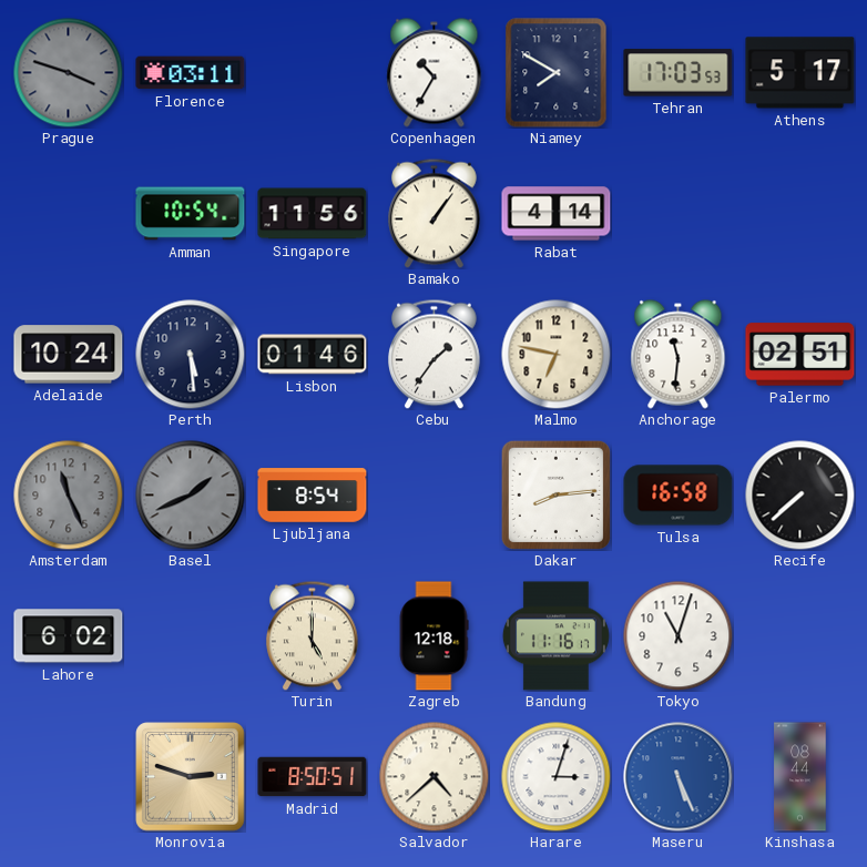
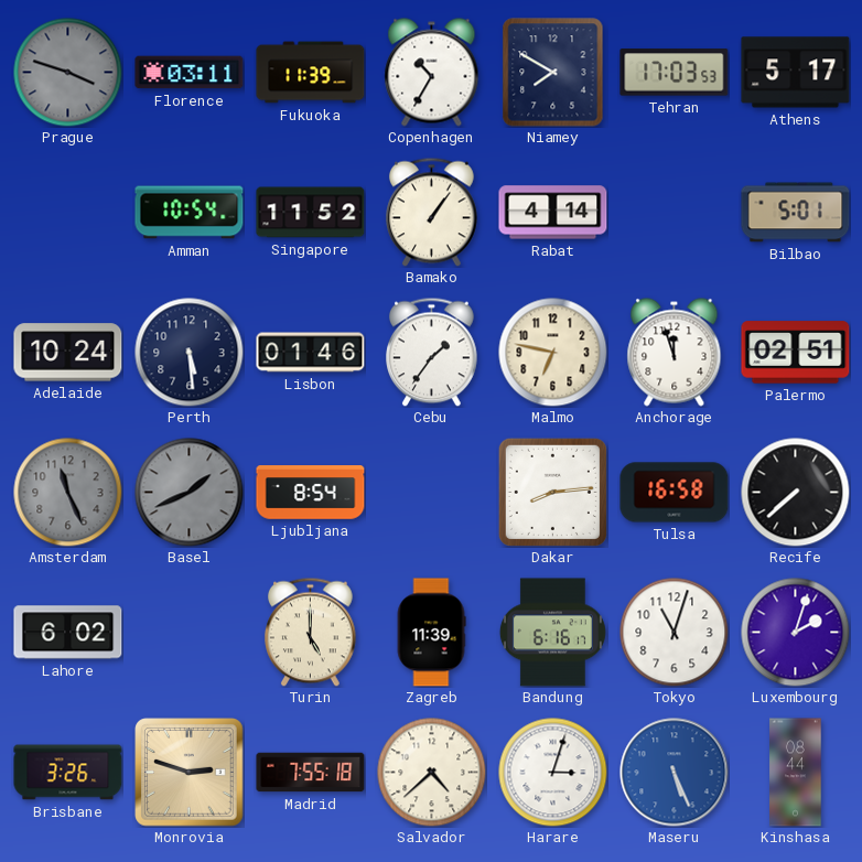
Fukuoka: none -> 11:39 (311, 73)
Singapore: 11:56 -> 11:52 (311, 213)
Bilbao: none -> 5:01 (796, 213)
Anchorage: 11:31 -> 11:57 (675, 353)
Zagreb: 12:18 -> 11:39 (431, 633)
Bandung: 11:16 -> 6:16 (552, 633)
Luxembourg: none -> 2:03 (796, 633)
Brisbane: none -> 3:26 (68, 773)
Madrid: 8:50 -> 7:55 (311, 773)
